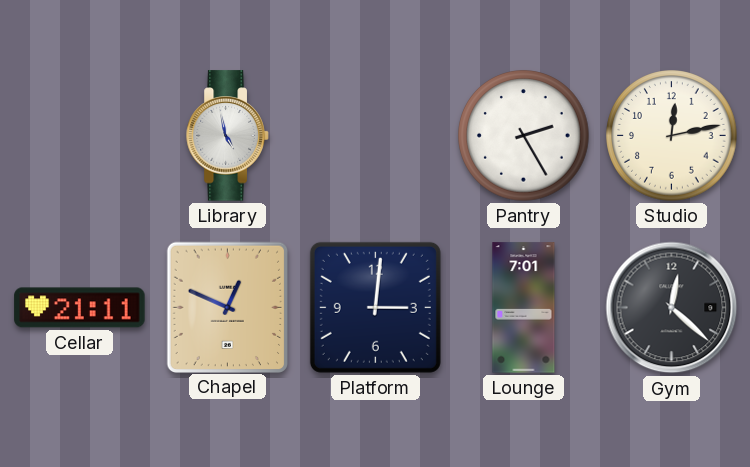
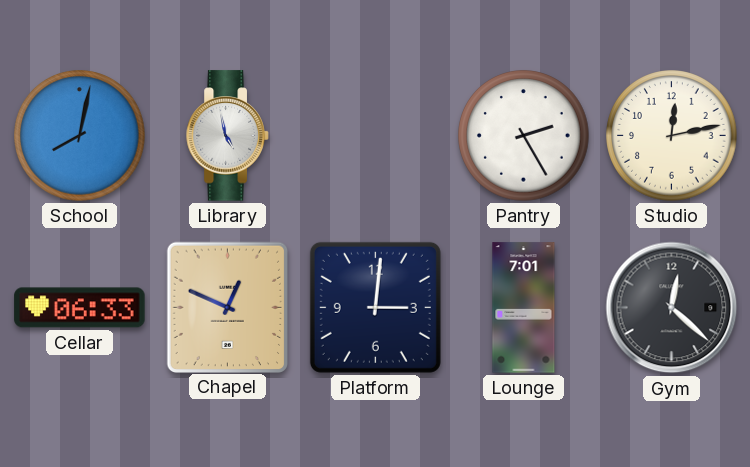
School: none -> 8:02 (80, 136)
Cellar: 21:11 -> 06:33 (80, 308)
